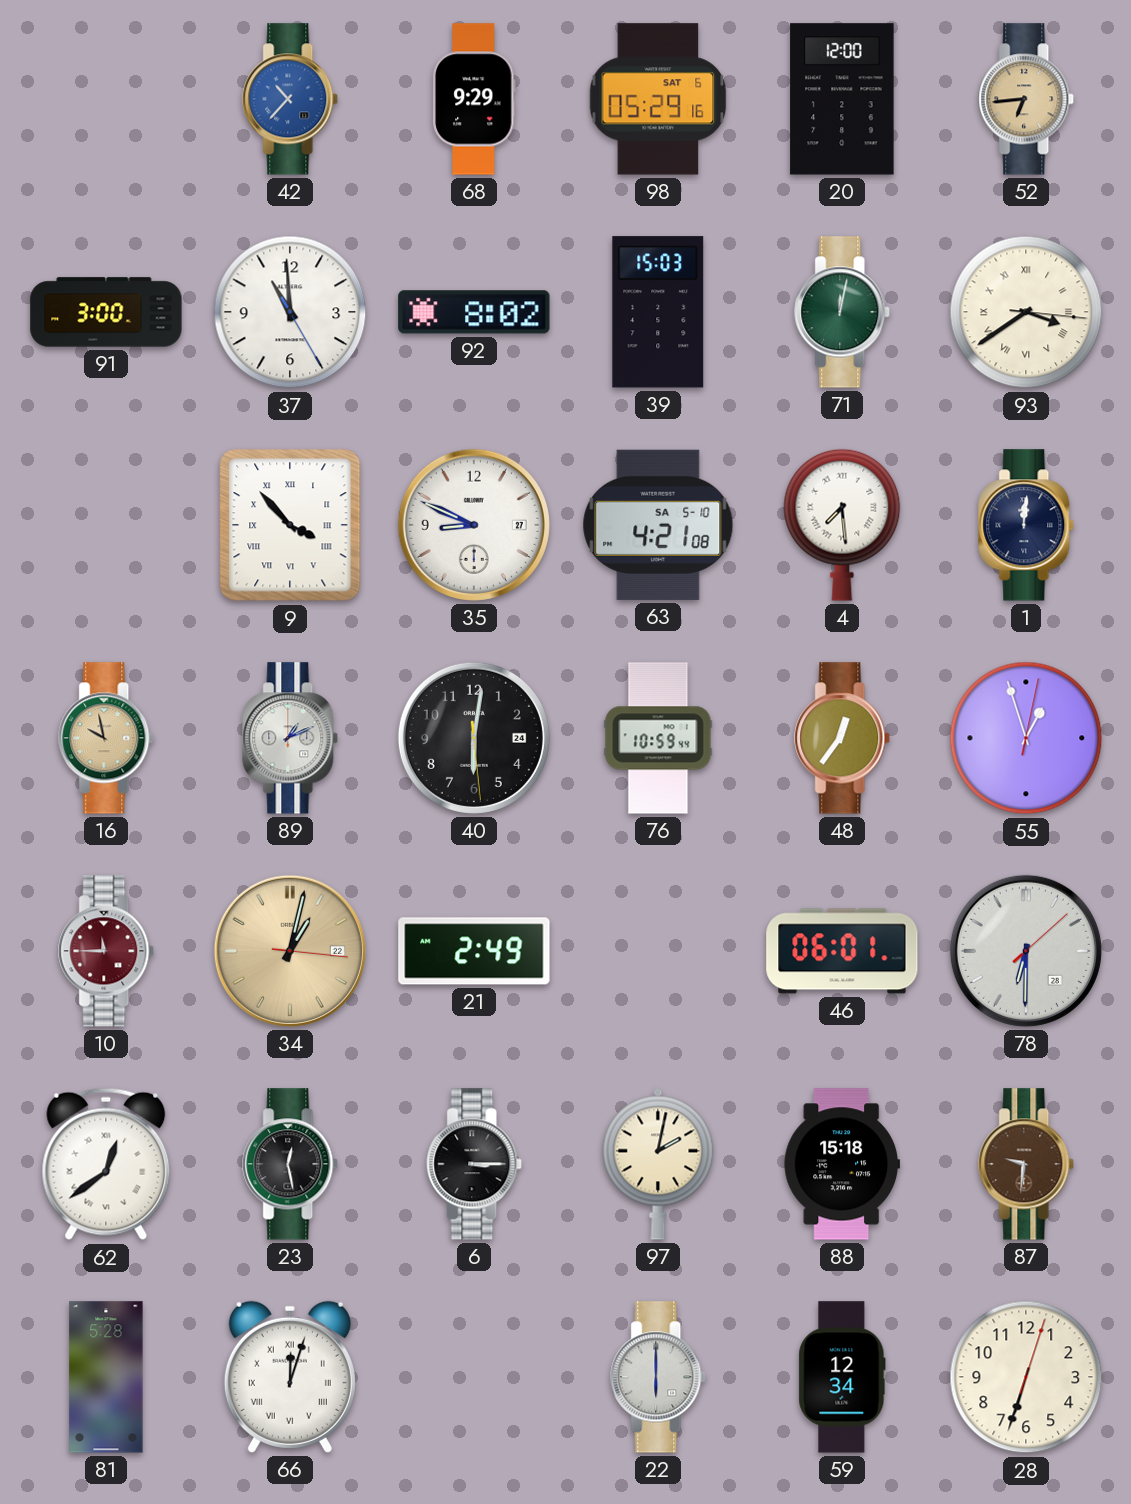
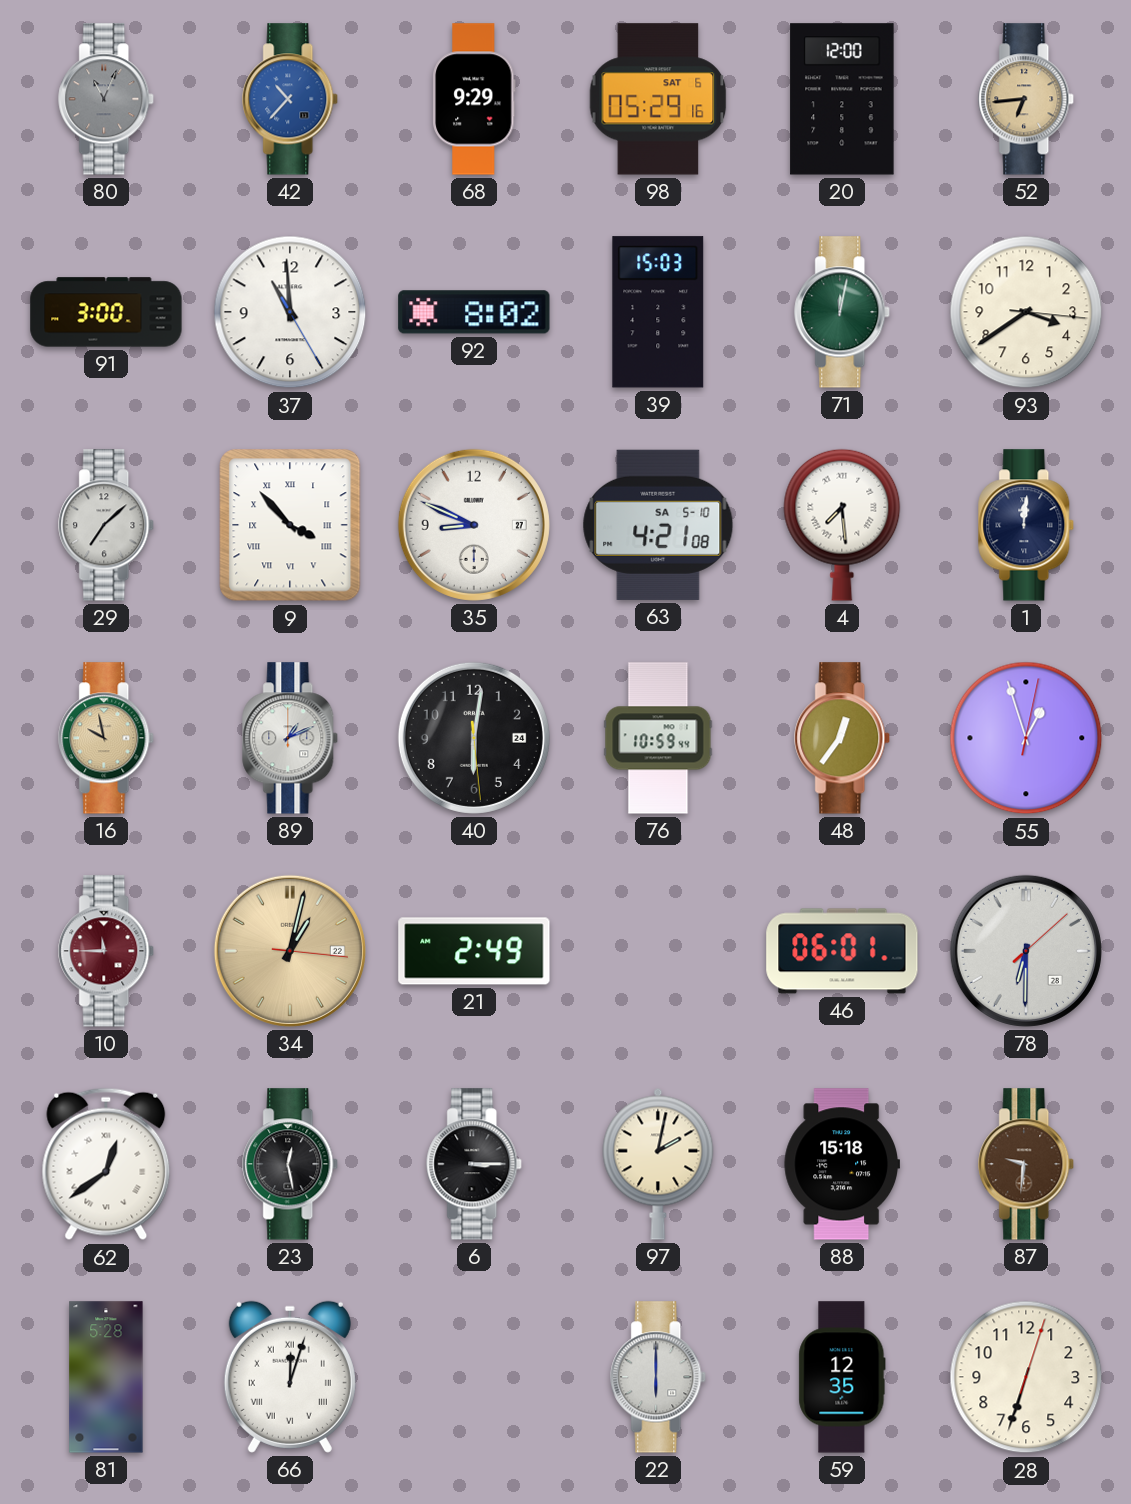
80: none -> 11:04 (107, 99)
93 numerals: Roman -> Arabic (1026, 312)
29: none -> 7:08 (107, 525)
59: 12:34 -> 12:35 (842, 1377)
